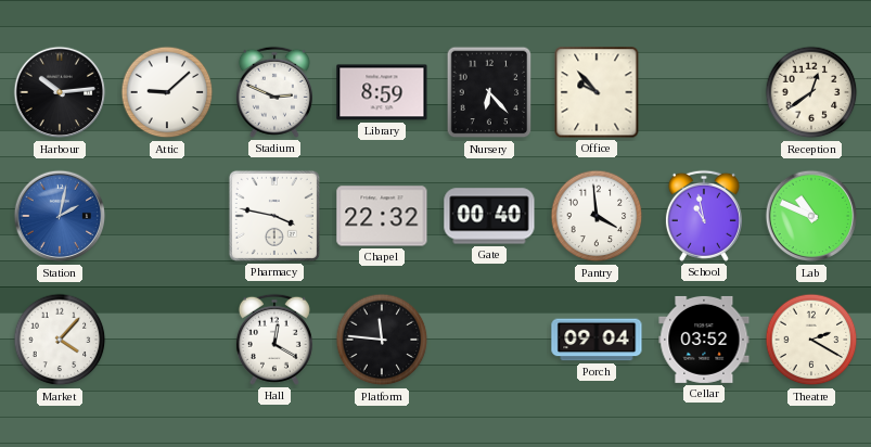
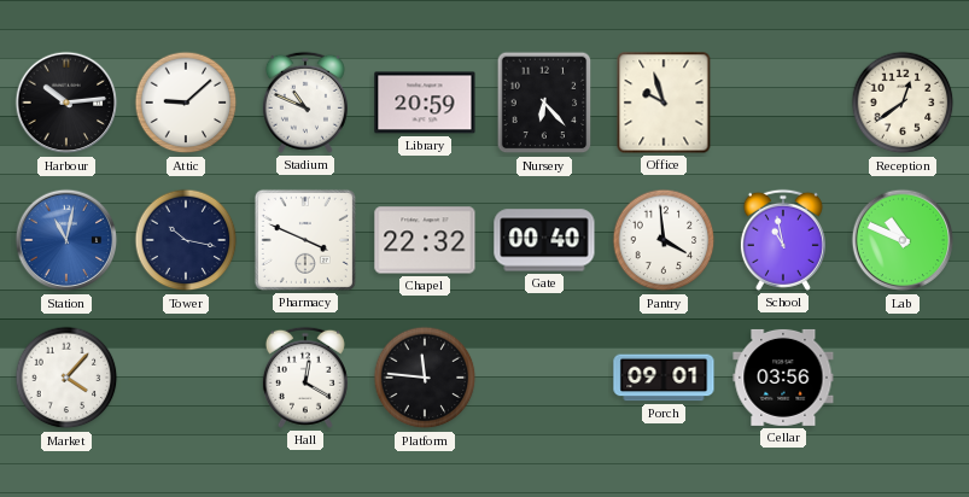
Stadium: 2:49 -> 10:49 (305, 103)
Library: 8:59 -> 20:59 (425, 103)
Office: 9:53 -> 9:57 (664, 103)
Station: 2:02 -> 11:02 (66, 240)
Tower: none -> 10:17 (186, 240)
Pharmacy: 3:47 -> 3:49 (305, 240)
Porch: 09:04 -> 09:01 (664, 378)
Cellar: 03:52 -> 03:56 (783, 378)
Theatre: 2:20 -> none (811, 340)
